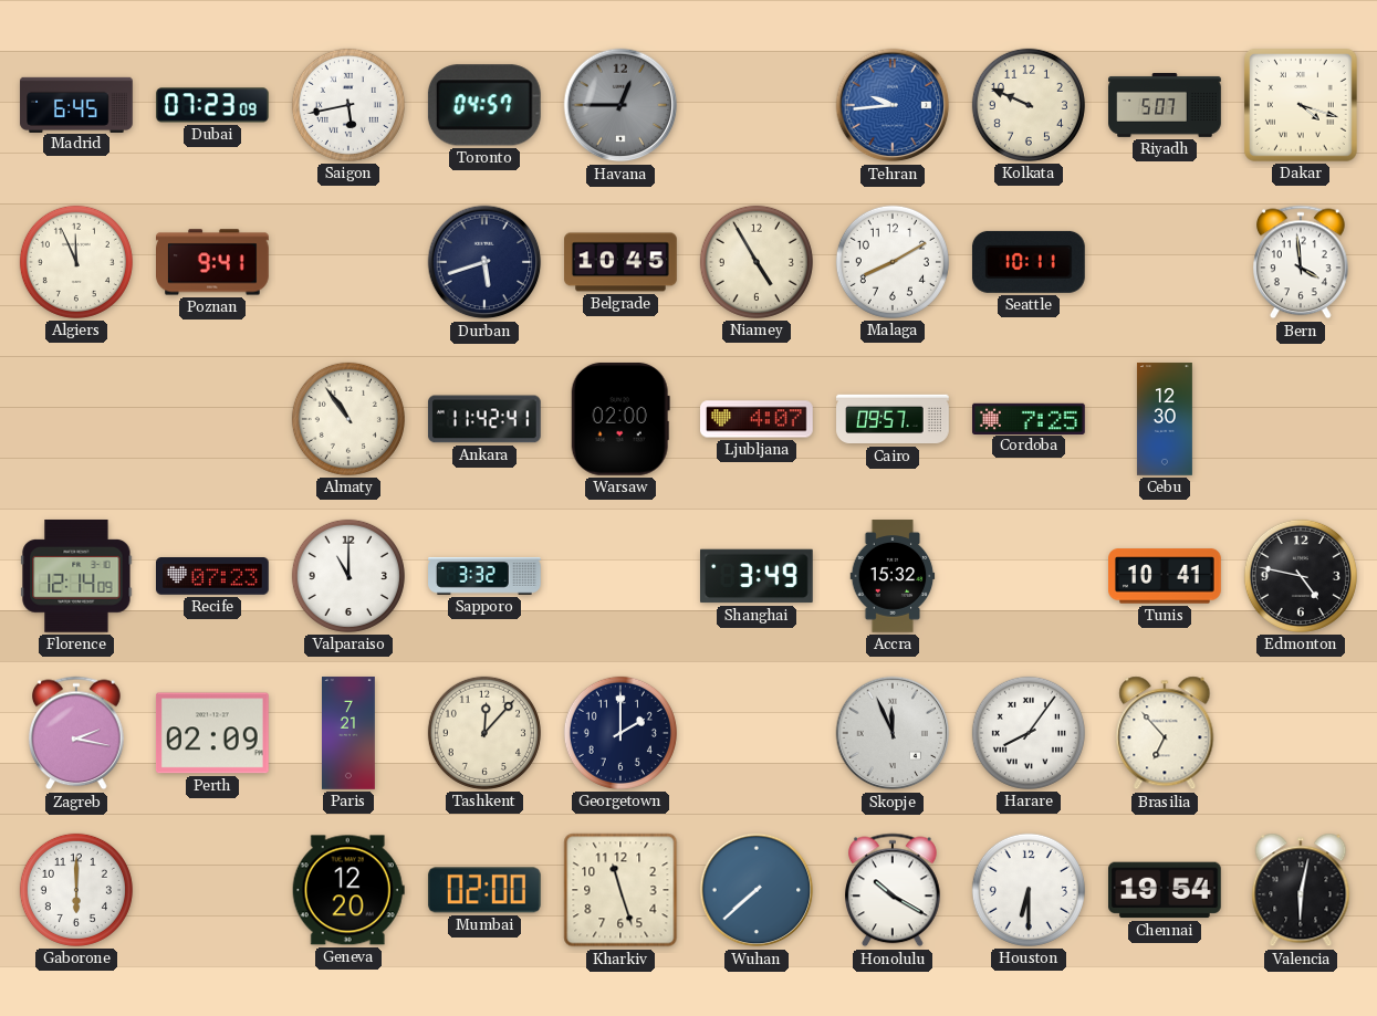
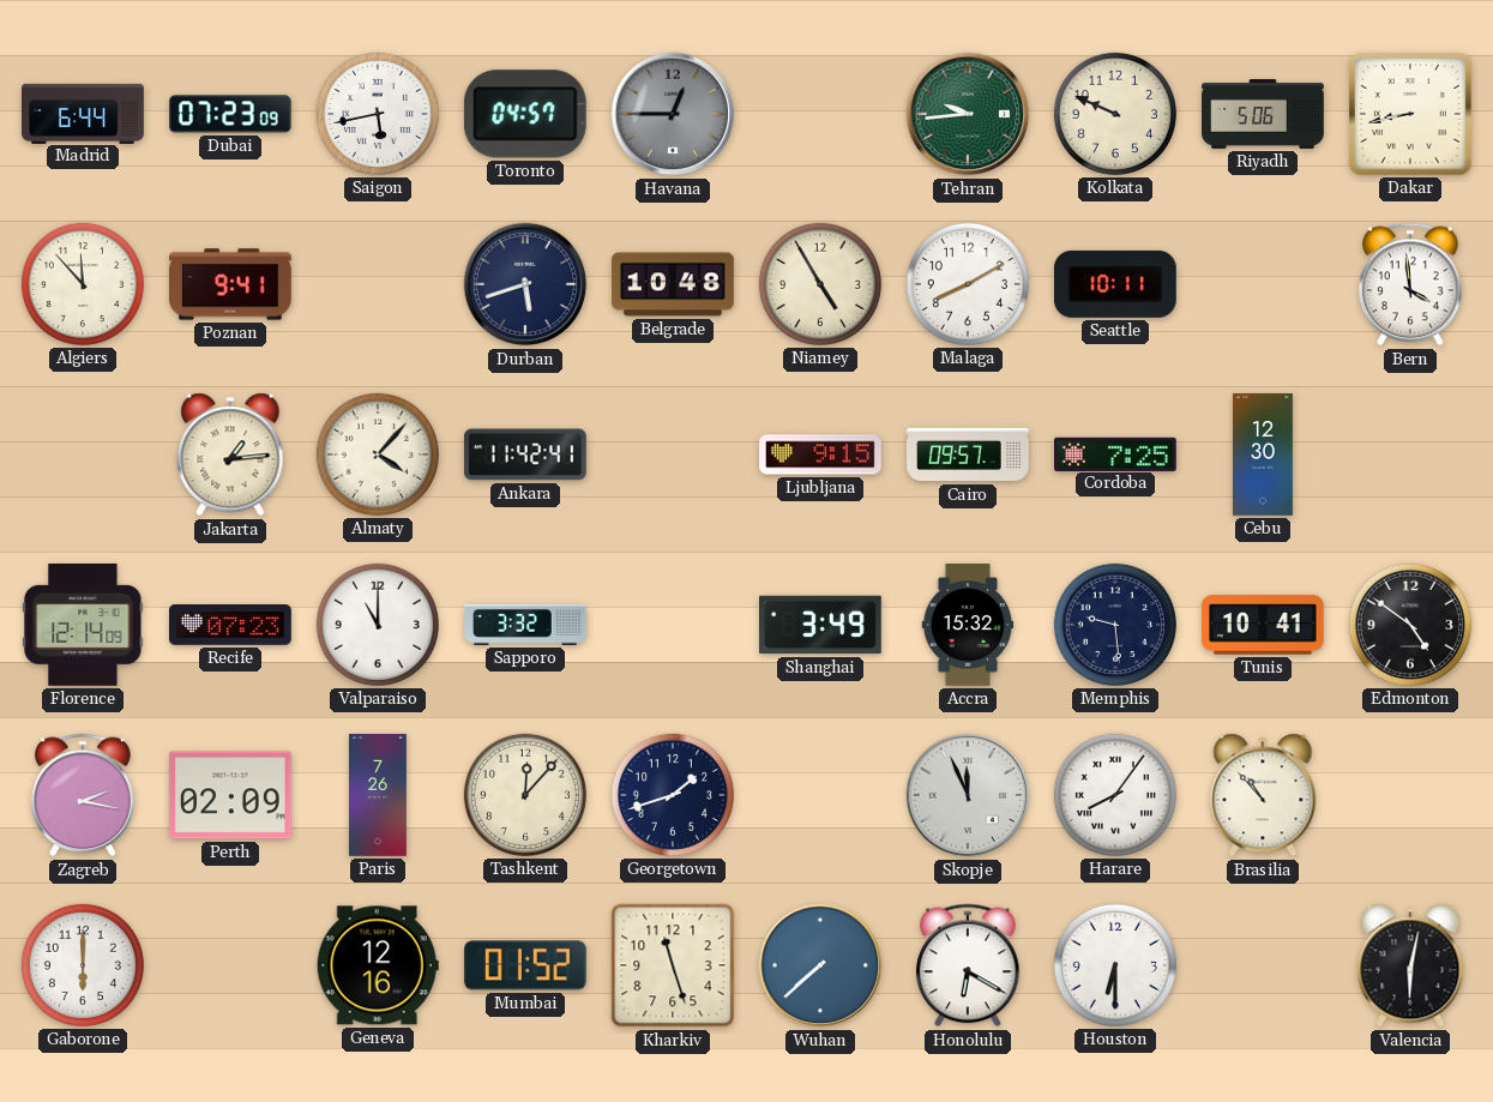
Madrid: 6:45 -> 6:44 (83, 113)
Tehran dial: blue -> green (968, 114)
Riyadh: 5:07 -> 5:06 (1263, 115)
Dakar: 4:18 -> 8:43 (1410, 114)
Algiers: 11:56 -> 11:53 (83, 284)
Belgrade: 10:45 -> 10:48 (673, 284)
Jakarta: none -> 1:14 (230, 454)
Almaty: 10:54 -> 4:07 (378, 454)
Warsaw: 02:00 -> none (620, 419)
Ljubljana: 4:07 -> 9:15 (821, 454)
Memphis: none -> 9:29 (1115, 625)
Edmonton: 4:47 -> 4:51 (1410, 625)
Paris: 7:21 -> 7:26 (379, 795)
Georgetown: 2:00 -> 1:42 (673, 795)
Brasilia: 6:53 -> 10:53 (1263, 795)
Geneva: 12:20 -> 12:16 (378, 965)
Mumbai: 02:00 -> 01:52 (525, 965)
Honolulu: 10:20 -> 6:20 (969, 965)
Chennai: 19:54 -> none (1166, 890)
